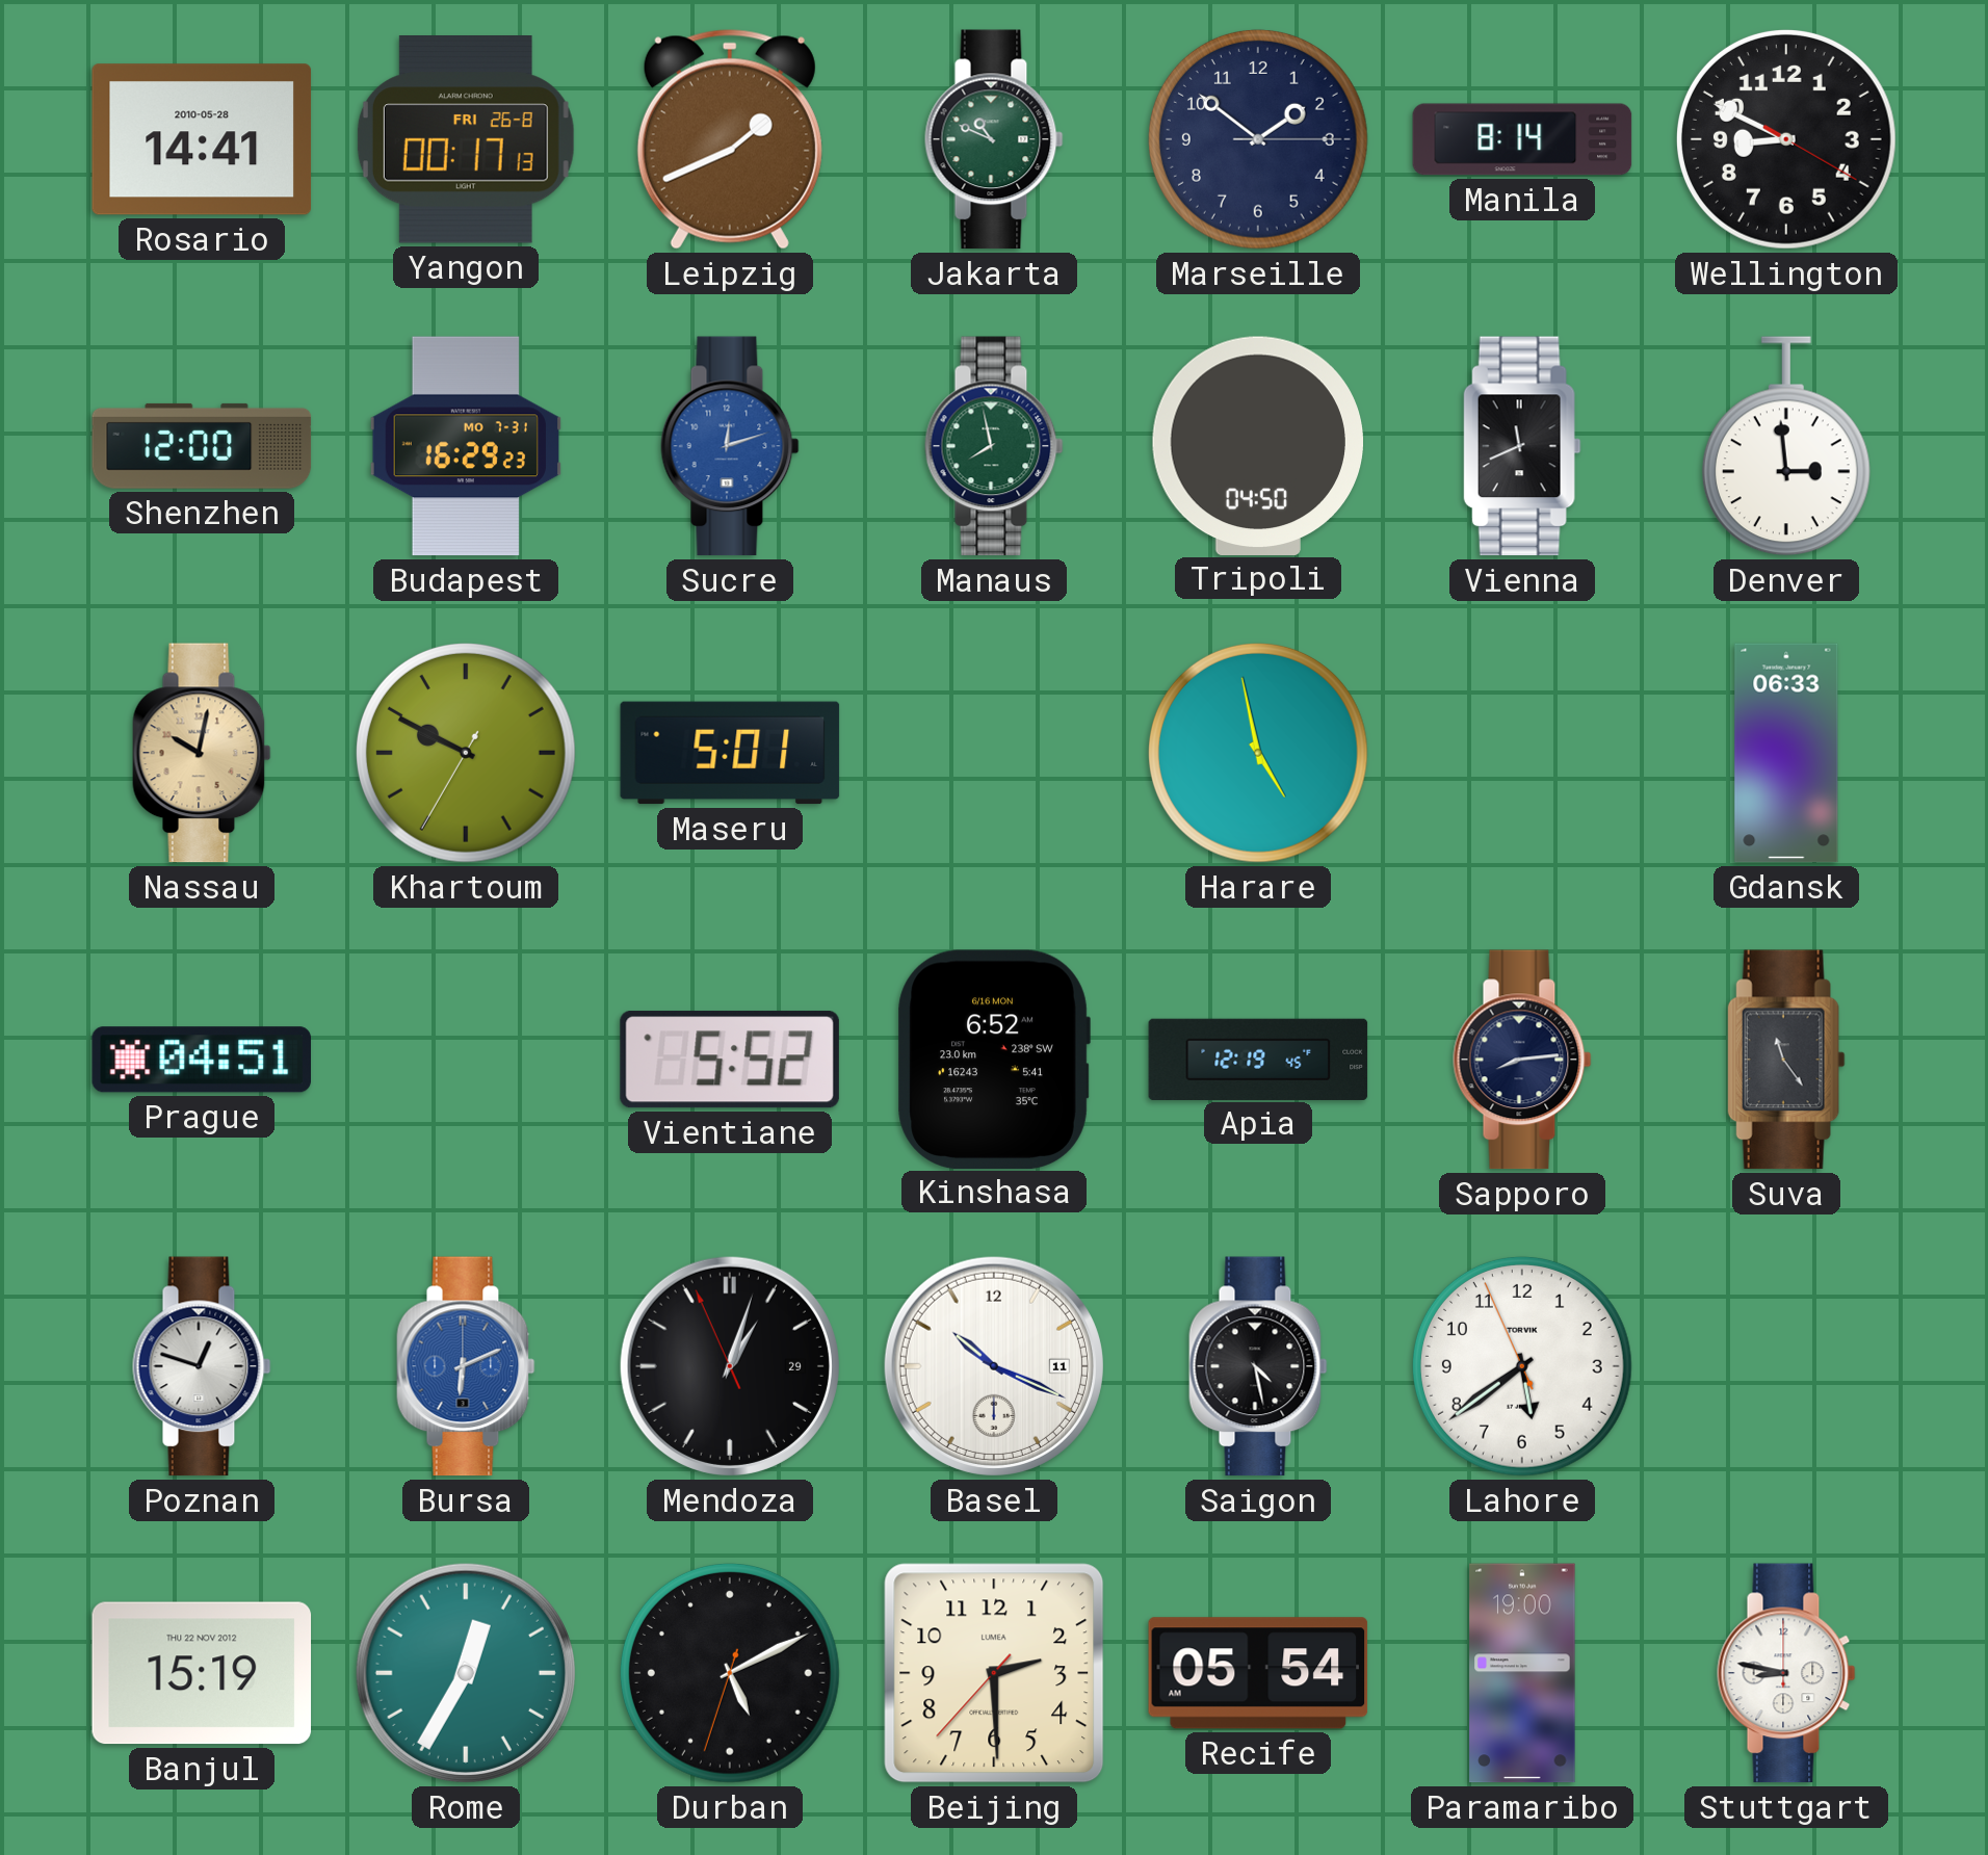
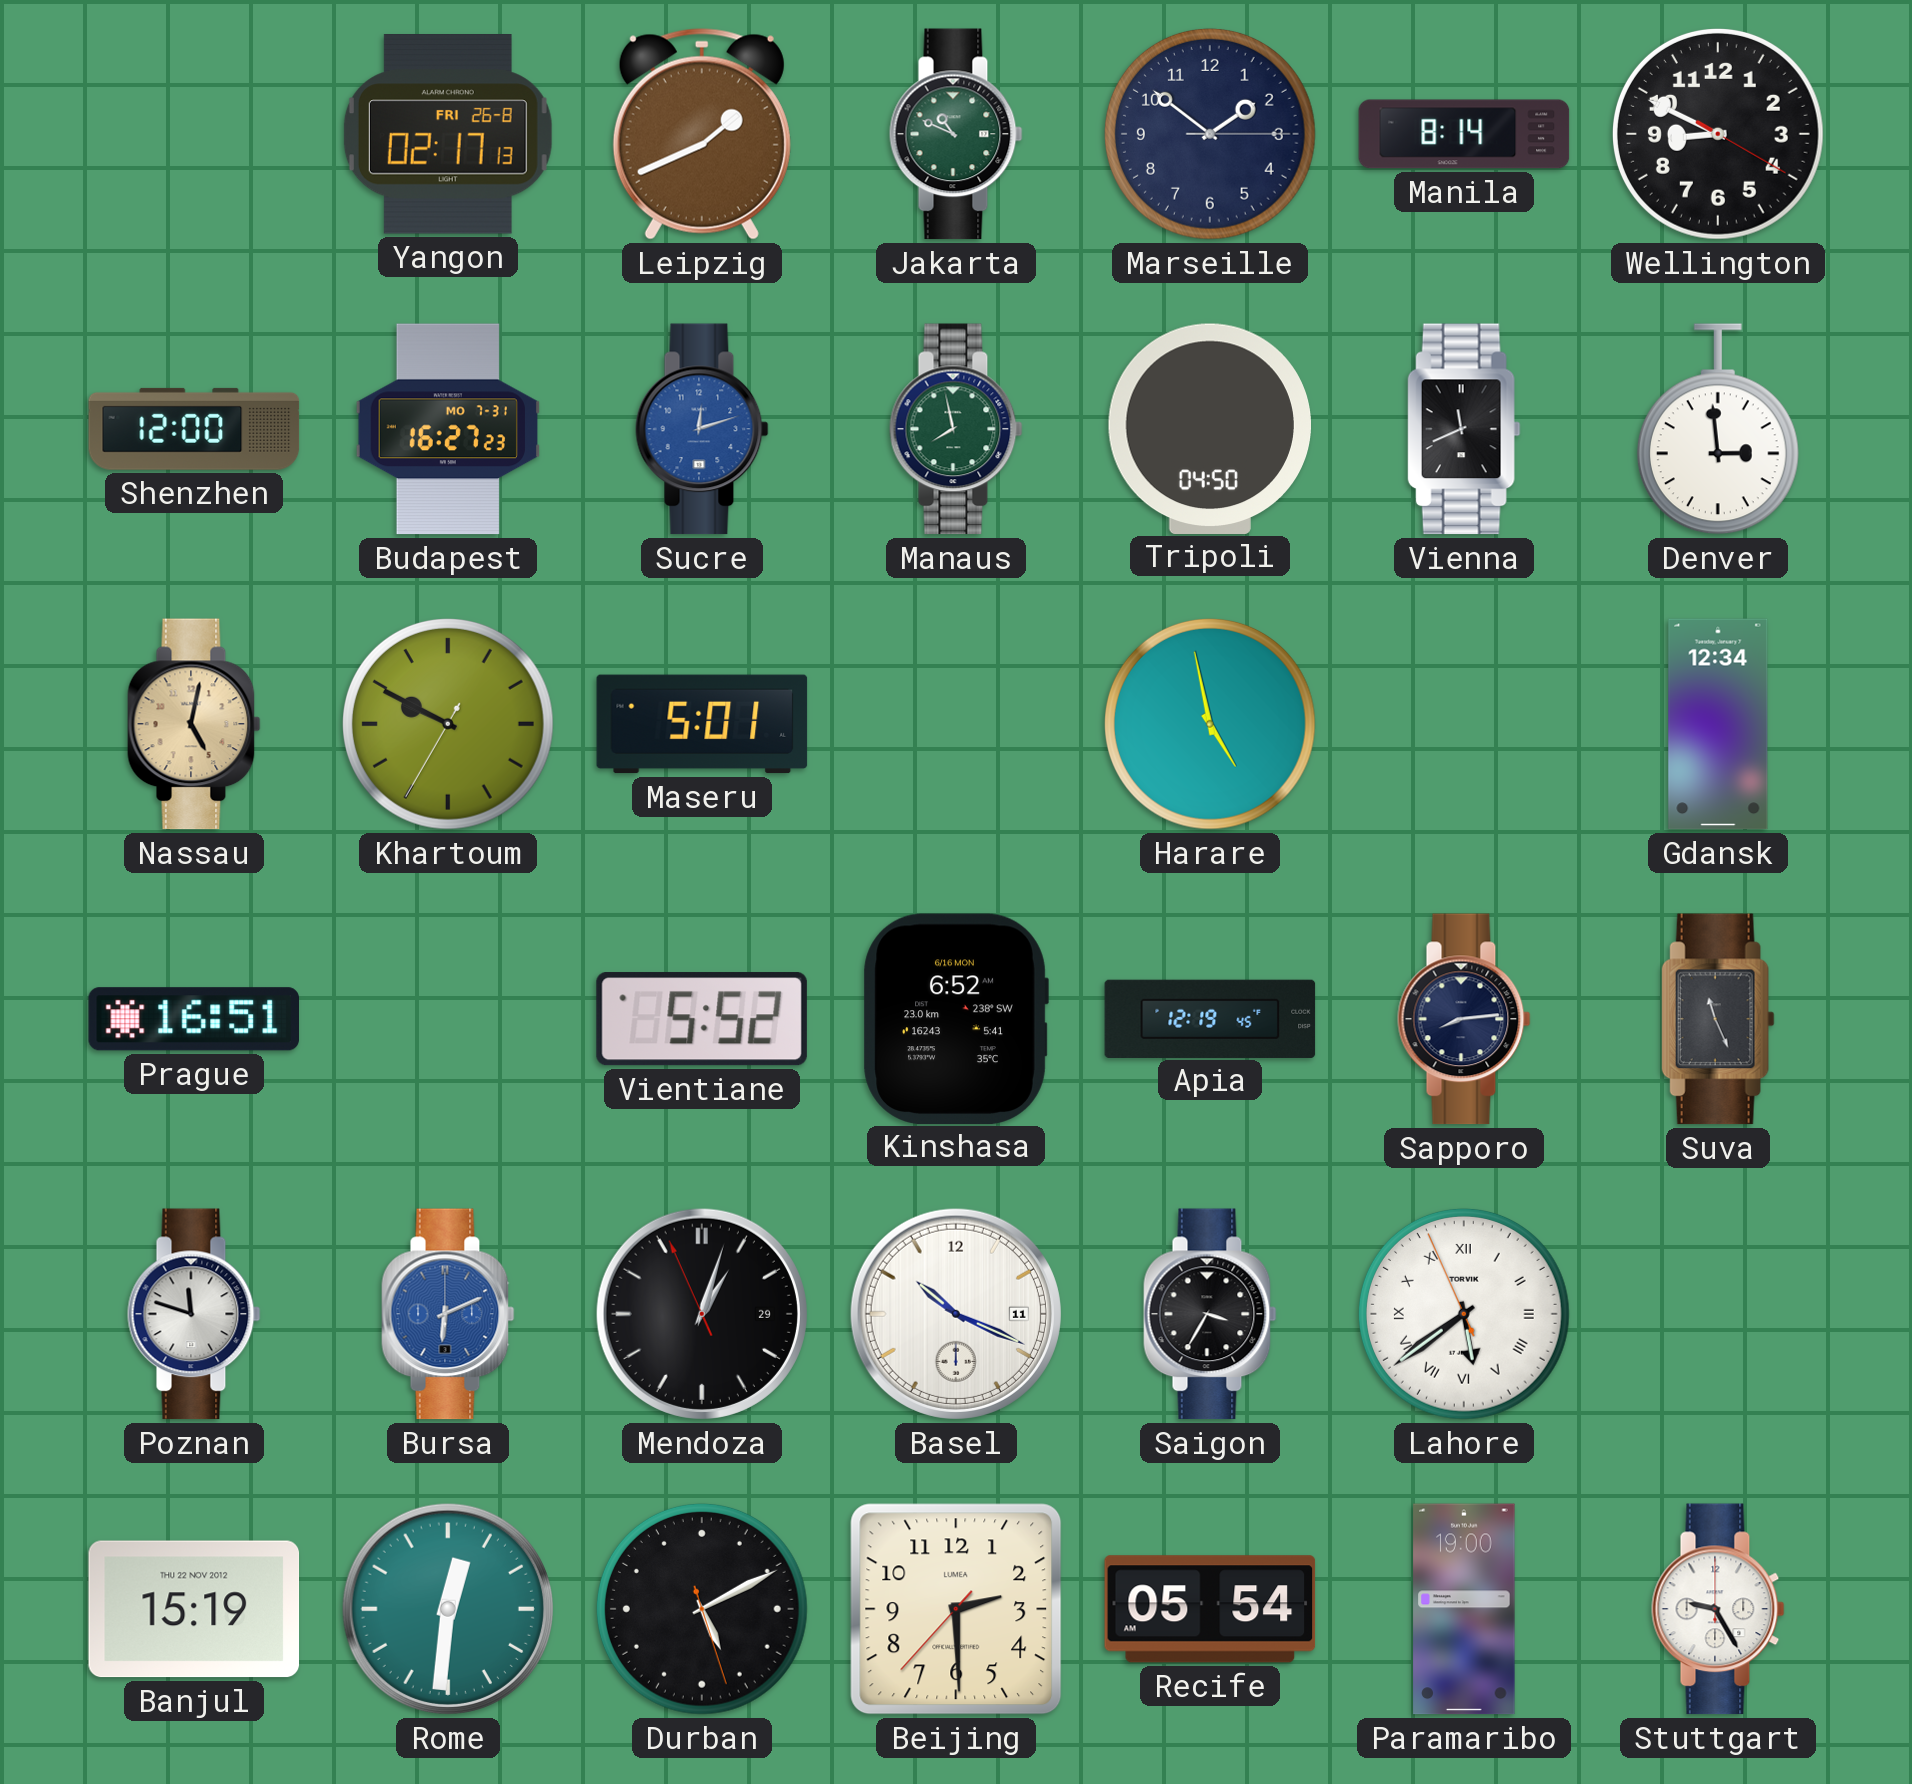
Rosario: 14:41 -> none (202, 139)
Yangon: 00:17 -> 02:17 (448, 135)
Budapest: 16:29 -> 16:27 (447, 429)
Nassau: 10:02 -> 5:02 (194, 724)
Gdansk: 06:33 -> 12:34 (1718, 724)
Prague: 04:51 -> 16:51 (193, 1019)
Suva: 11:24 -> 11:26 (1718, 1019)
Poznan: 12:48 -> 11:48 (194, 1314)
Saigon: 4:28 -> 3:35 (1210, 1314)
Lahore numerals: Arabic -> Roman (1464, 1314)
Rome: 12:35 -> 12:31 (448, 1609)
Durban: 5:10:33 -> 5:10:27 (702, 1609)
Stuttgart: 8:47 -> 9:25 (1718, 1609)
